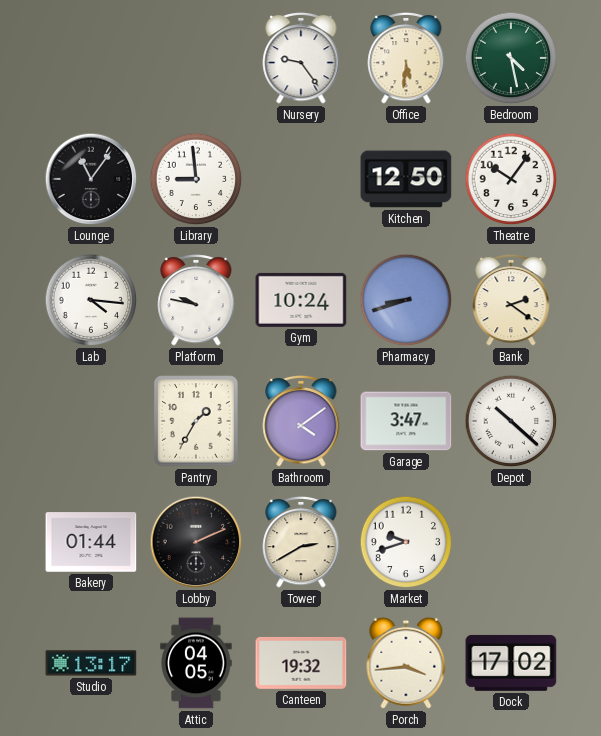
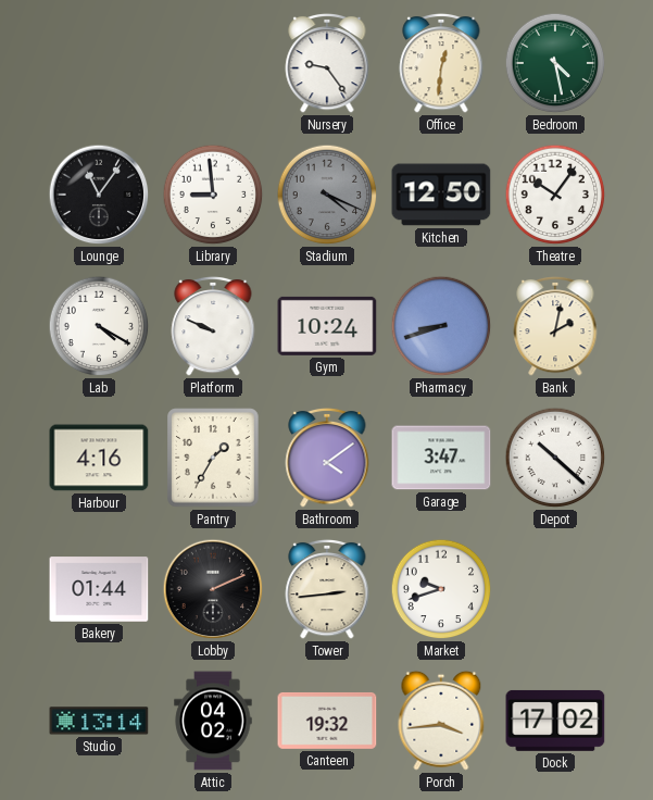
Office: 5:31 -> 12:31 (441, 63)
Stadium: none -> 4:19 (327, 195)
Lab: 4:16 -> 4:20 (99, 326)
Platform: 9:47 -> 9:49 (213, 326)
Bank: 2:21 -> 2:02 (555, 326)
Harbour: none -> 4:16 (99, 458)
Tower: 2:40 -> 2:44 (327, 589)
Studio: 13:17 -> 13:14 (99, 721)
Attic: 04:05 -> 04:02 (213, 721)
